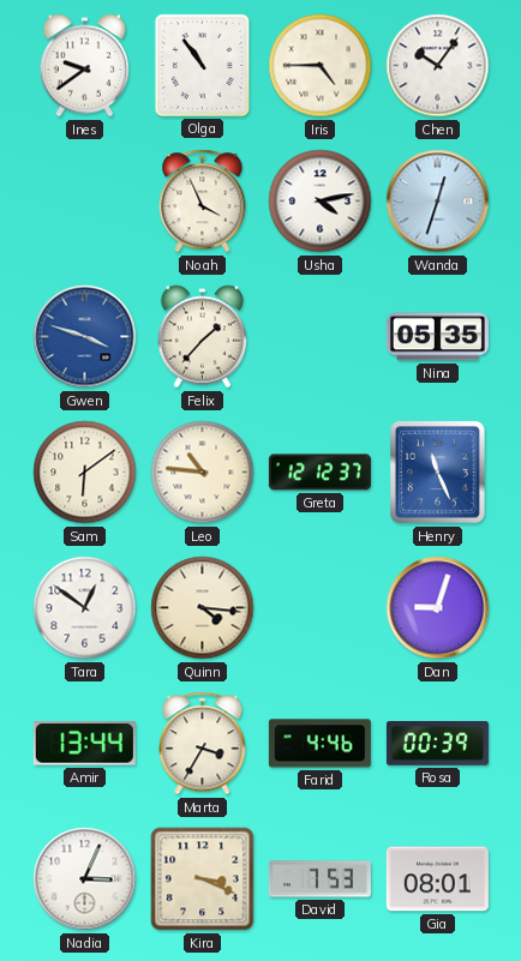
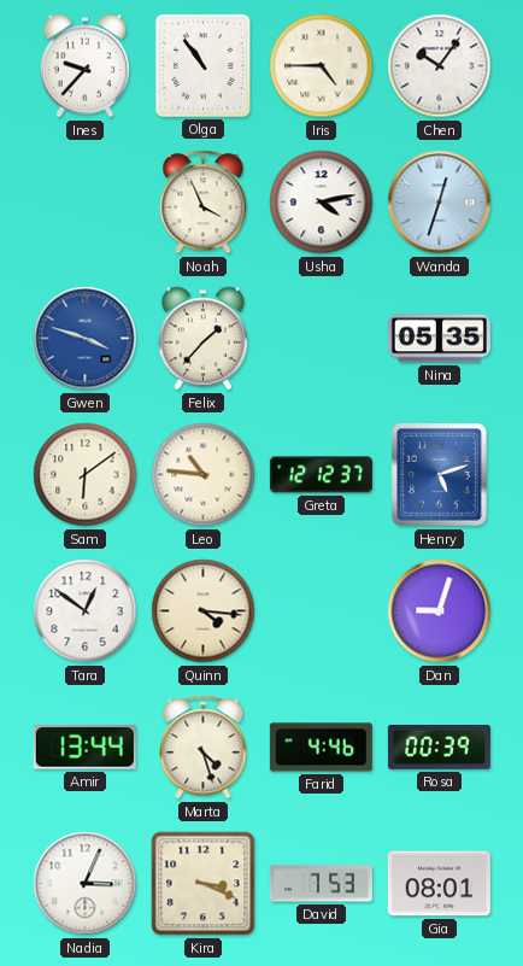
Ines: 9:39 -> 9:37 (84, 66)
Henry: 11:26 -> 5:12 (440, 475)
Marta: 3:35 -> 4:27 (204, 748)
